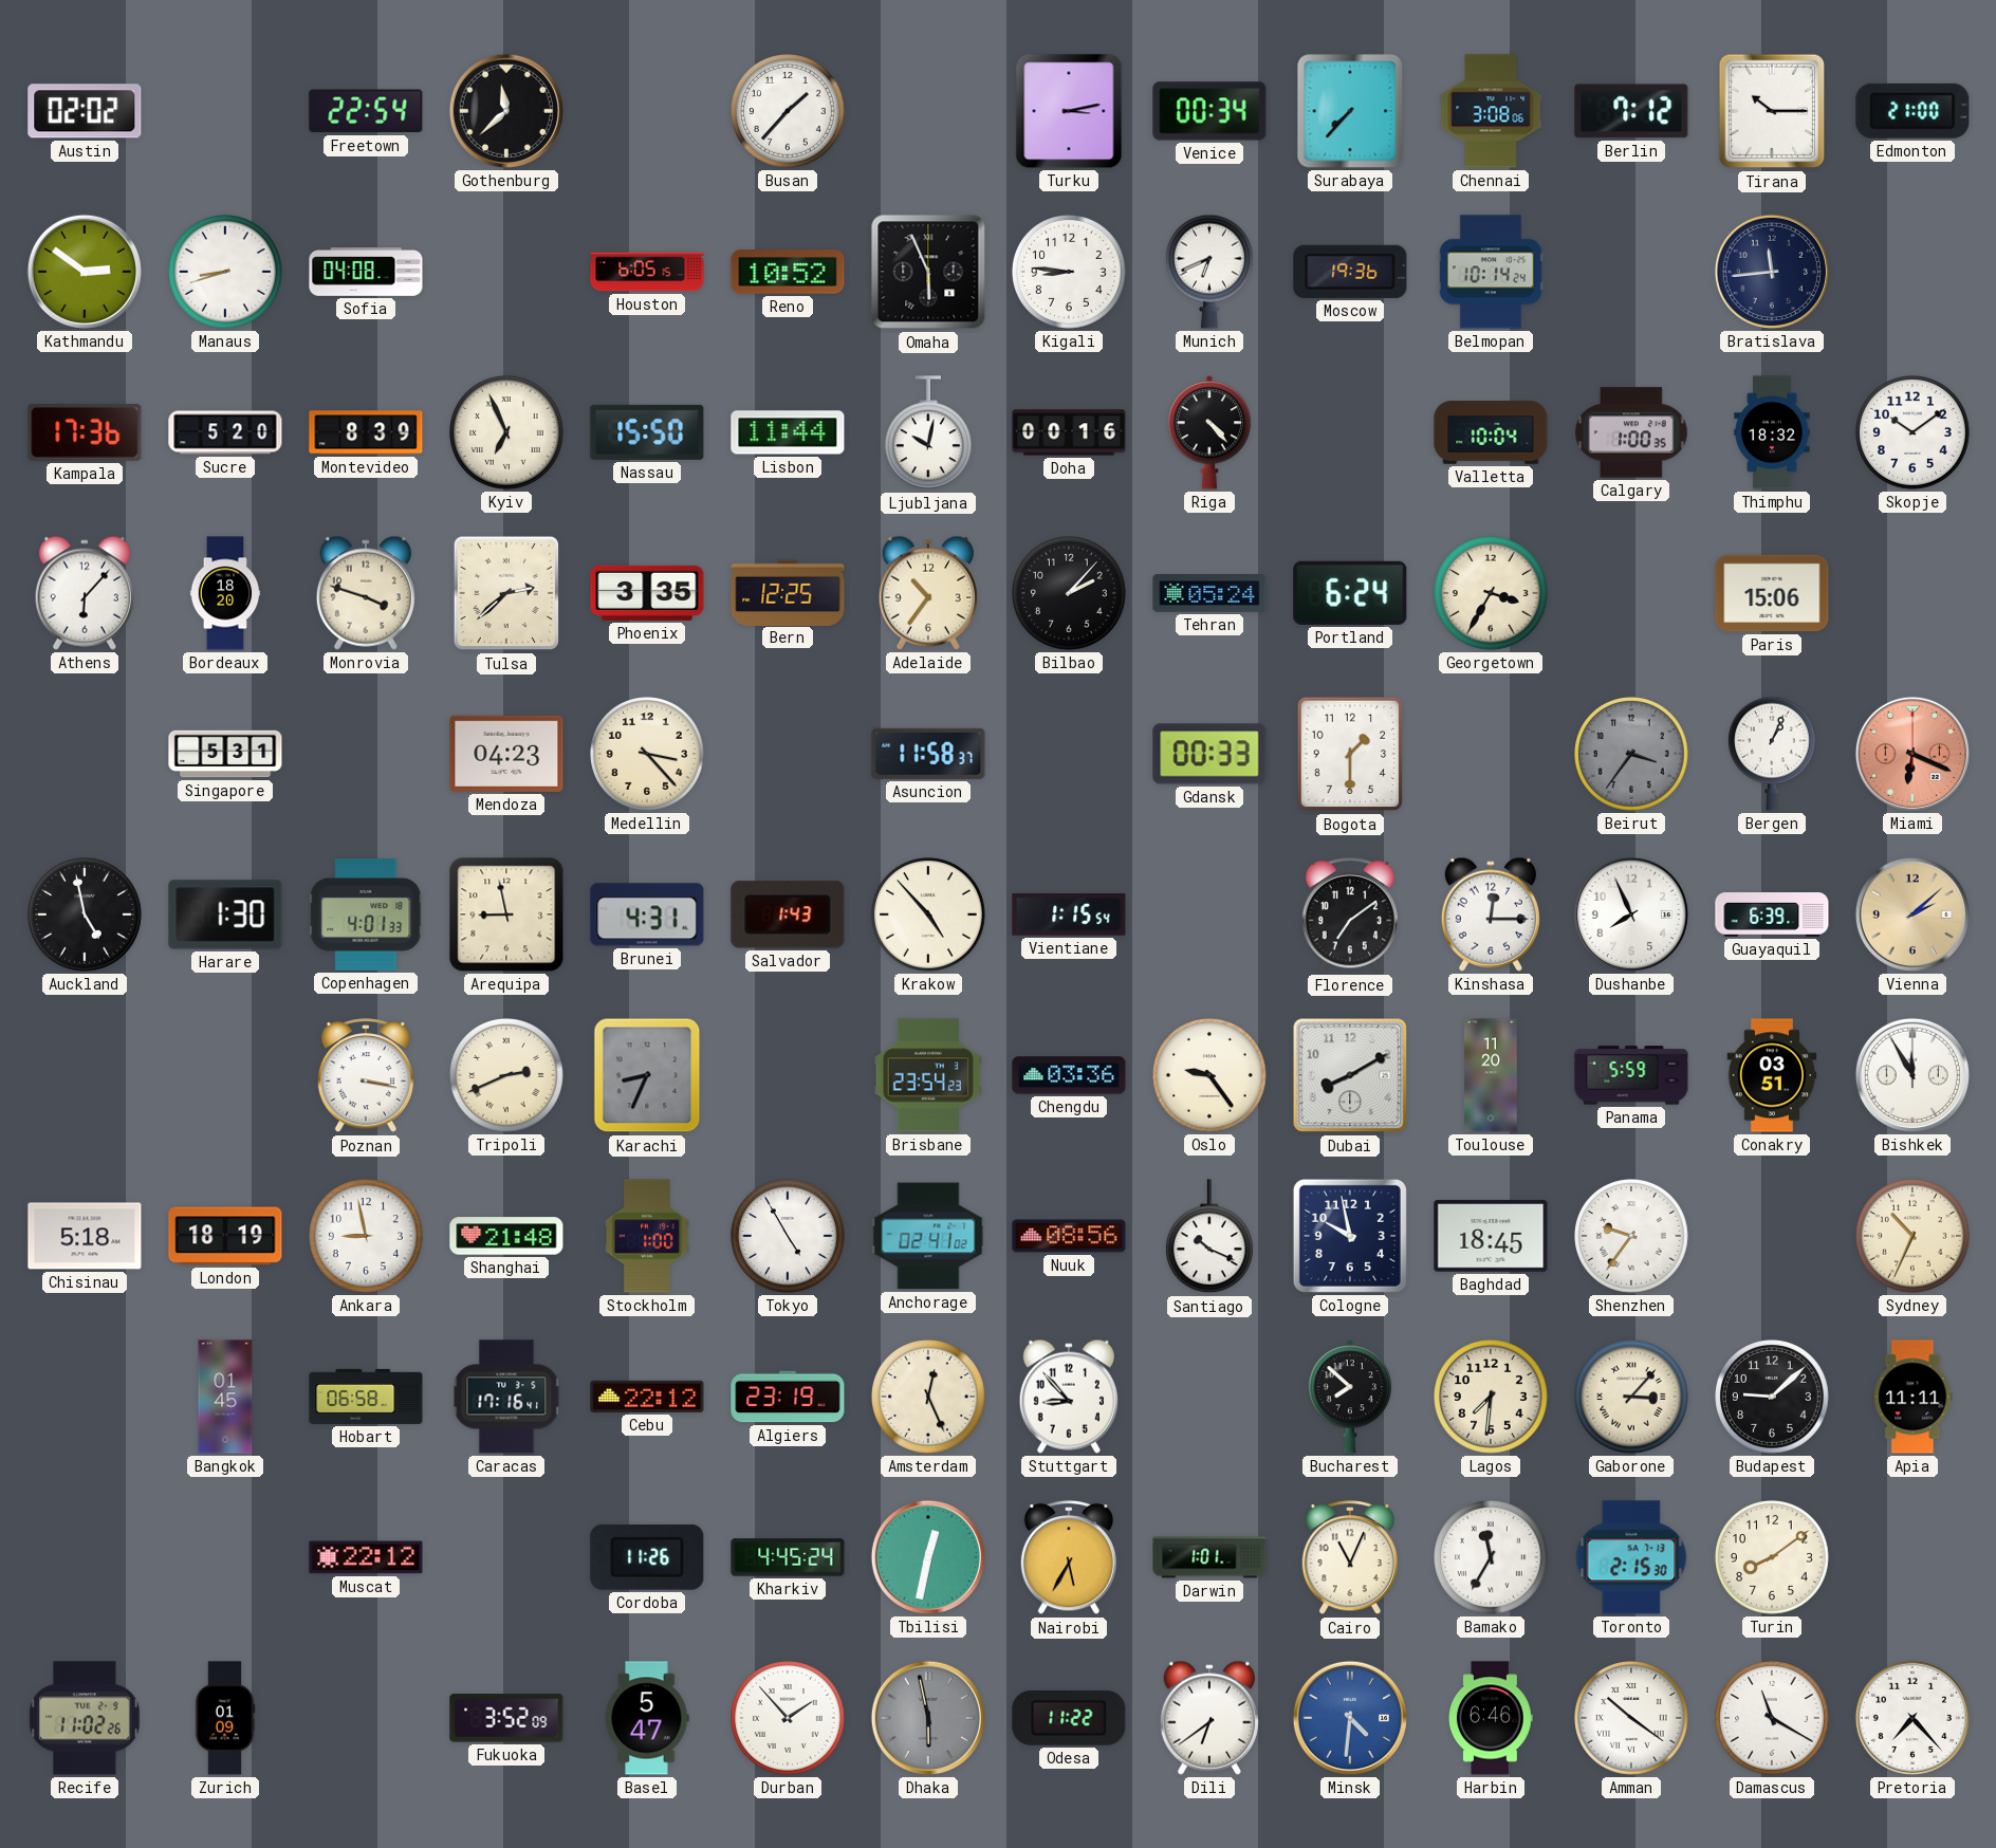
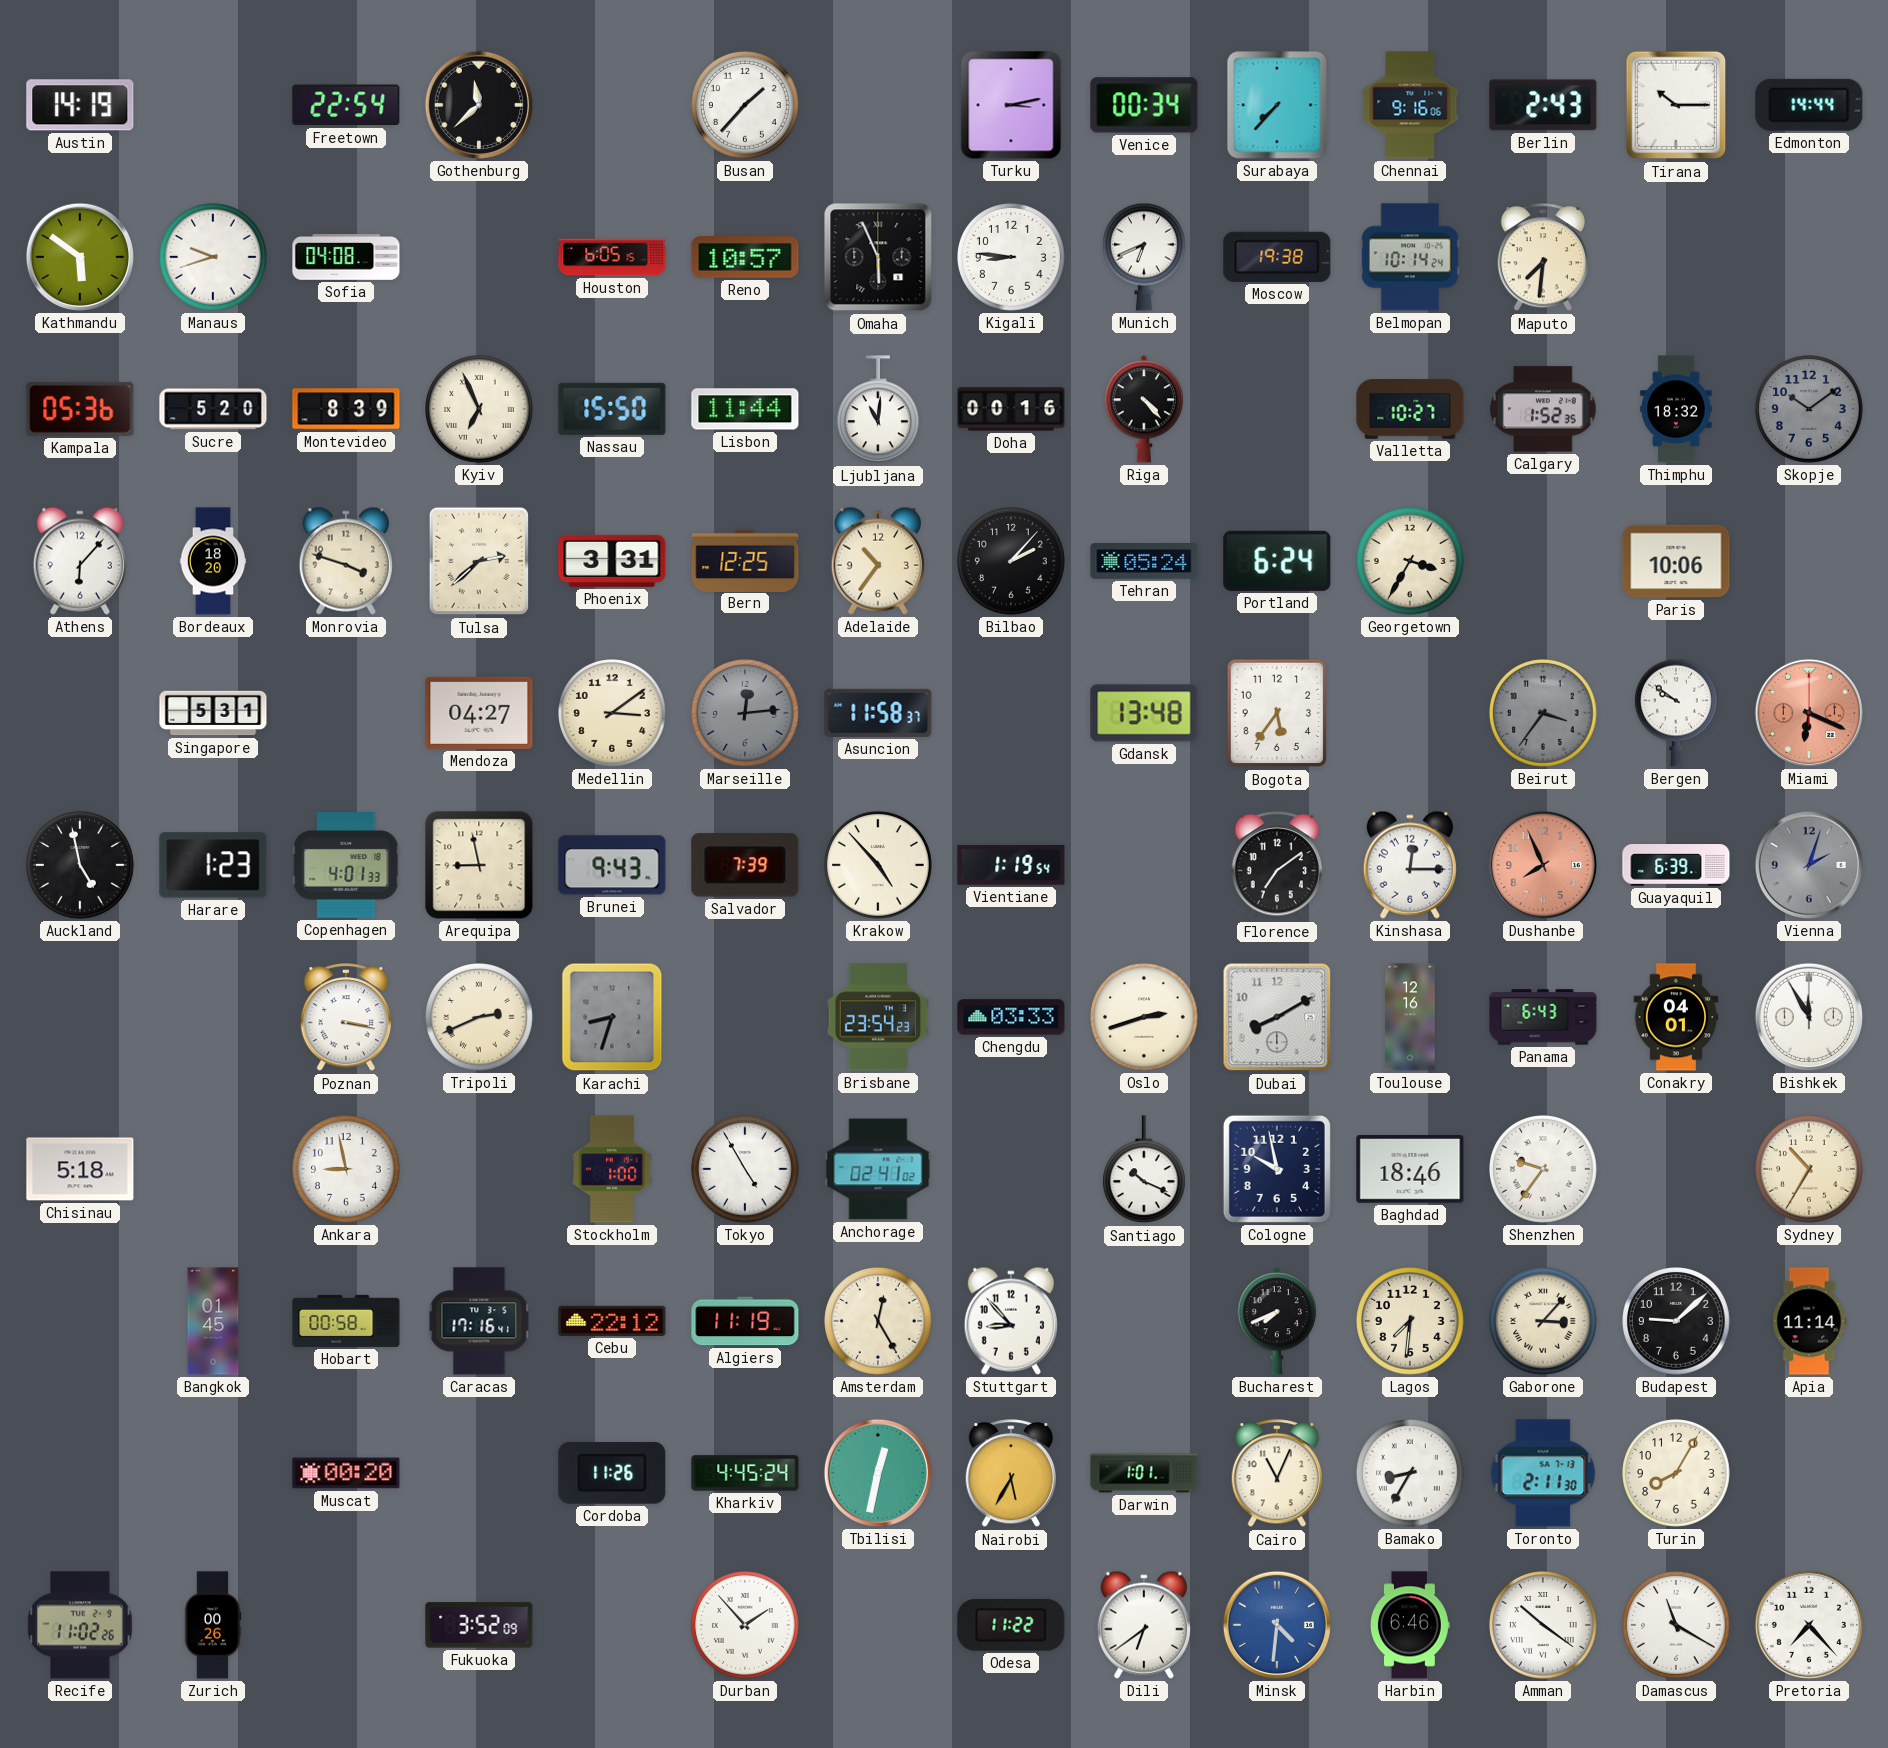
Austin: 02:02 -> 14:19 (80, 105)
Chennai: 3:08 -> 9:16 (1410, 105)
Berlin: 7:12 -> 2:43 (1543, 105)
Edmonton: 21:00 -> 14:44 (1809, 105)
Kathmandu: 2:51 -> 5:51 (80, 257)
Manaus: 8:42 -> 9:42 (214, 258)
Reno: 10:52 -> 10:57 (745, 257)
Moscow: 19:36 -> 19:38 (1277, 257)
Maputo: none -> 7:31 (1542, 258)
Bratislava: 11:44 -> none (1772, 272)
Kampala: 17:36 -> 05:36 (80, 409)
Ljubljana: 10:02 -> 11:01 (878, 410)
Valletta: 10:04 -> 10:27 (1410, 409)
Calgary: 1:00 -> 1:52 (1543, 409)
Skopje dial: white -> grey (1810, 410)
Phoenix: 3:35 -> 3:31 (612, 561)
Paris: 15:06 -> 10:06 (1676, 561)
Mendoza: 04:23 -> 04:27 (479, 713)
Medellin: 3:23 -> 3:09 (613, 714)
Marseille: none -> 12:14 (746, 714)
Gdansk: 00:33 -> 13:48 (1144, 713)
Bogota: 1:30 -> 5:36 (1277, 713)
Bergen: 1:04 -> 9:51 (1676, 713)
Harare: 1:30 -> 1:23 (213, 865)
Brunei: 4:31 -> 9:43 (612, 865)
Salvador: 1:43 -> 7:39 (745, 865)
Vientiane: 1:15 -> 1:19 (1011, 865)
Dushanbe dial: white -> salmon (1543, 865)
Vienna: 2:08 -> 2:03 (1809, 865)
Vienna dial: champagne -> grey (1809, 865)
Karachi: 8:34 -> 8:33 (612, 1017)
Chengdu: 03:36 -> 03:33 (1011, 1017)
Oslo: 9:24 -> 2:42 (1145, 1018)
Toulouse: 11:20 -> 12:16 (1410, 1017)
Panama: 5:59 -> 6:43 (1543, 1017)
Conakry: 03:51 -> 04:01 (1676, 1017)
London: 18:19 -> none (225, 1236)
Shanghai: 21:48 -> none (506, 1236)
Nuuk: 08:56 -> none (1069, 1236)
Baghdad: 18:45 -> 18:46 (1410, 1169)
Sydney: 10:34 -> 10:35 (1810, 1170)
Hobart: 06:58 -> 00:58 (346, 1321)
Algiers: 23:19 -> 11:19 (745, 1321)
Amsterdam: 12:26 -> 12:25 (879, 1322)
Bucharest: 7:52 -> 7:41 (1277, 1321)
Apia: 11:11 -> 11:14 (1809, 1321)
Muscat: 22:12 -> 00:20 (346, 1473)
Bamako: 11:35 -> 8:35 (1411, 1474)
Toronto: 2:15 -> 2:11 (1543, 1473)
Turin: 8:09 -> 8:05 (1677, 1474)
Zurich: 01:09 -> 00:26 (213, 1625)
Basel: 5:47 -> none (647, 1718)
Dhaka: 5:58 -> none (928, 1718)
